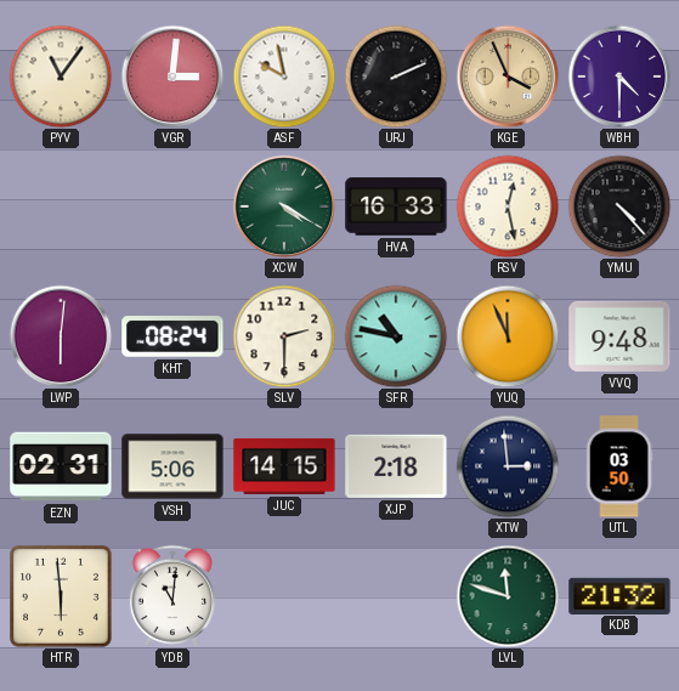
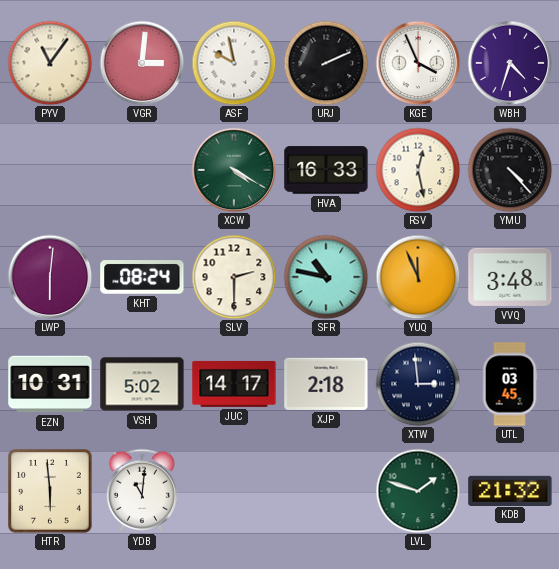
KGE dial: champagne -> white (418, 63)
WBH: 4:30 -> 4:33 (510, 63)
VVQ: 9:48 -> 3:48 (510, 277)
EZN: 02:31 -> 10:31 (50, 384)
VSH: 5:06 -> 5:02 (142, 384)
JUC: 14:15 -> 14:17 (234, 384)
UTL: 03:50 -> 03:45 (510, 384)
LVL: 11:48 -> 1:48 (418, 491)
